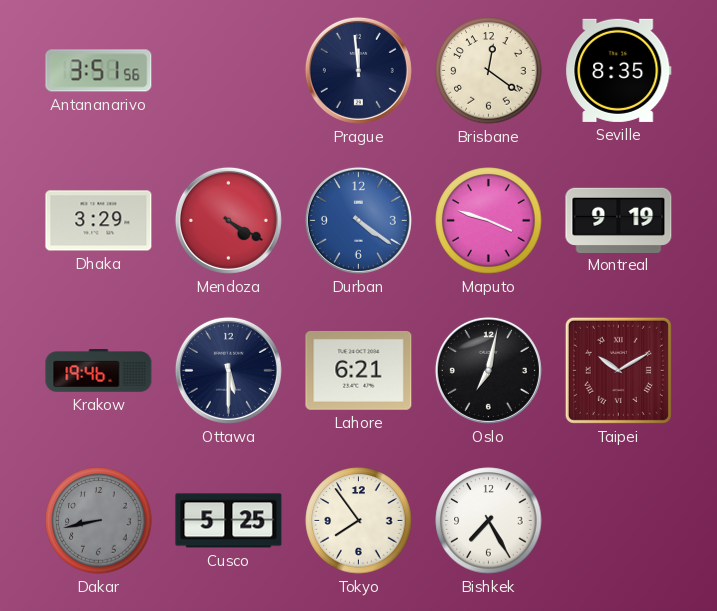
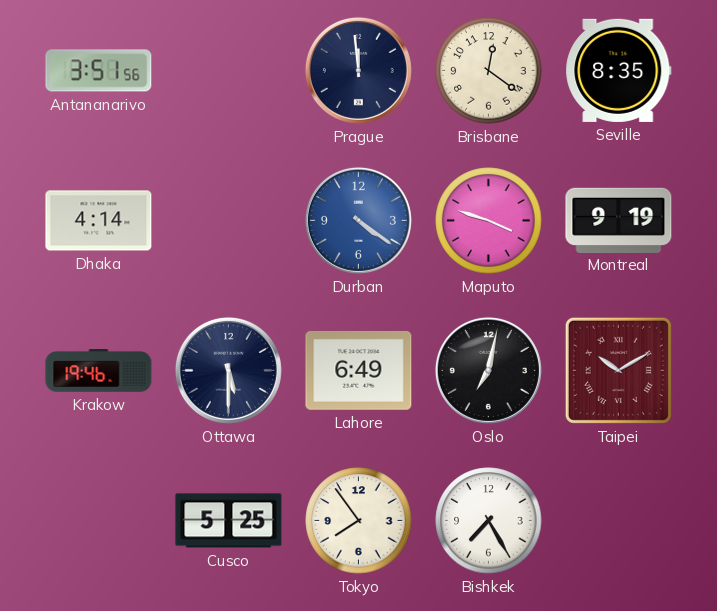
Dhaka: 3:29 -> 4:14 (99, 221)
Mendoza: 4:20 -> none (228, 220)
Lahore: 6:21 -> 6:49 (359, 371)
Dakar: 8:43 -> none (99, 521)
